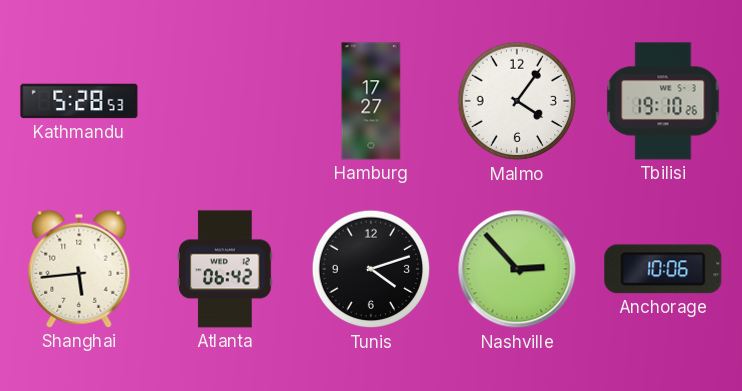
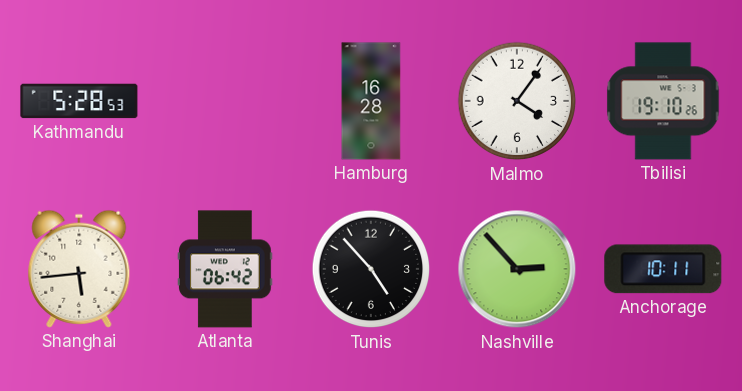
Hamburg: 17:27 -> 16:28 (371, 101)
Tunis: 4:12 -> 4:53 (371, 269)
Anchorage: 10:06 -> 10:11 (663, 269)
